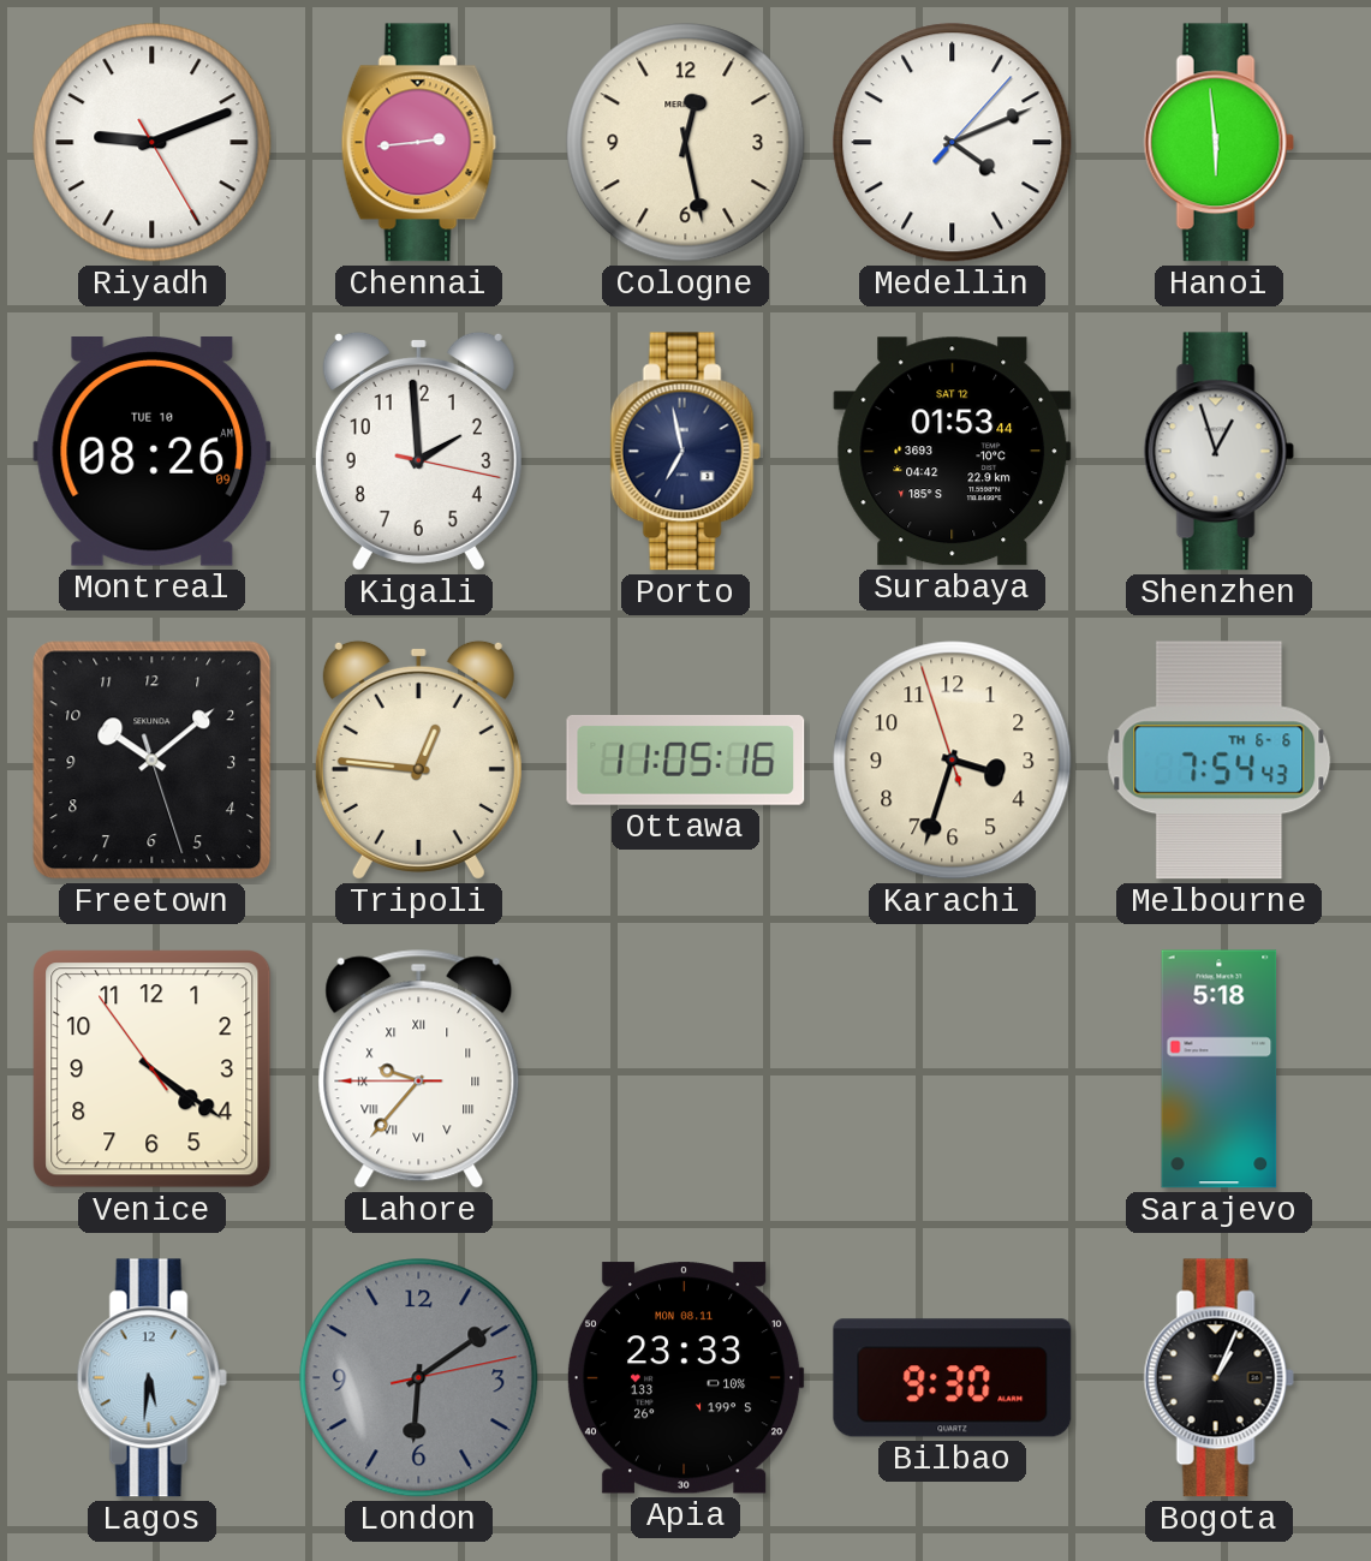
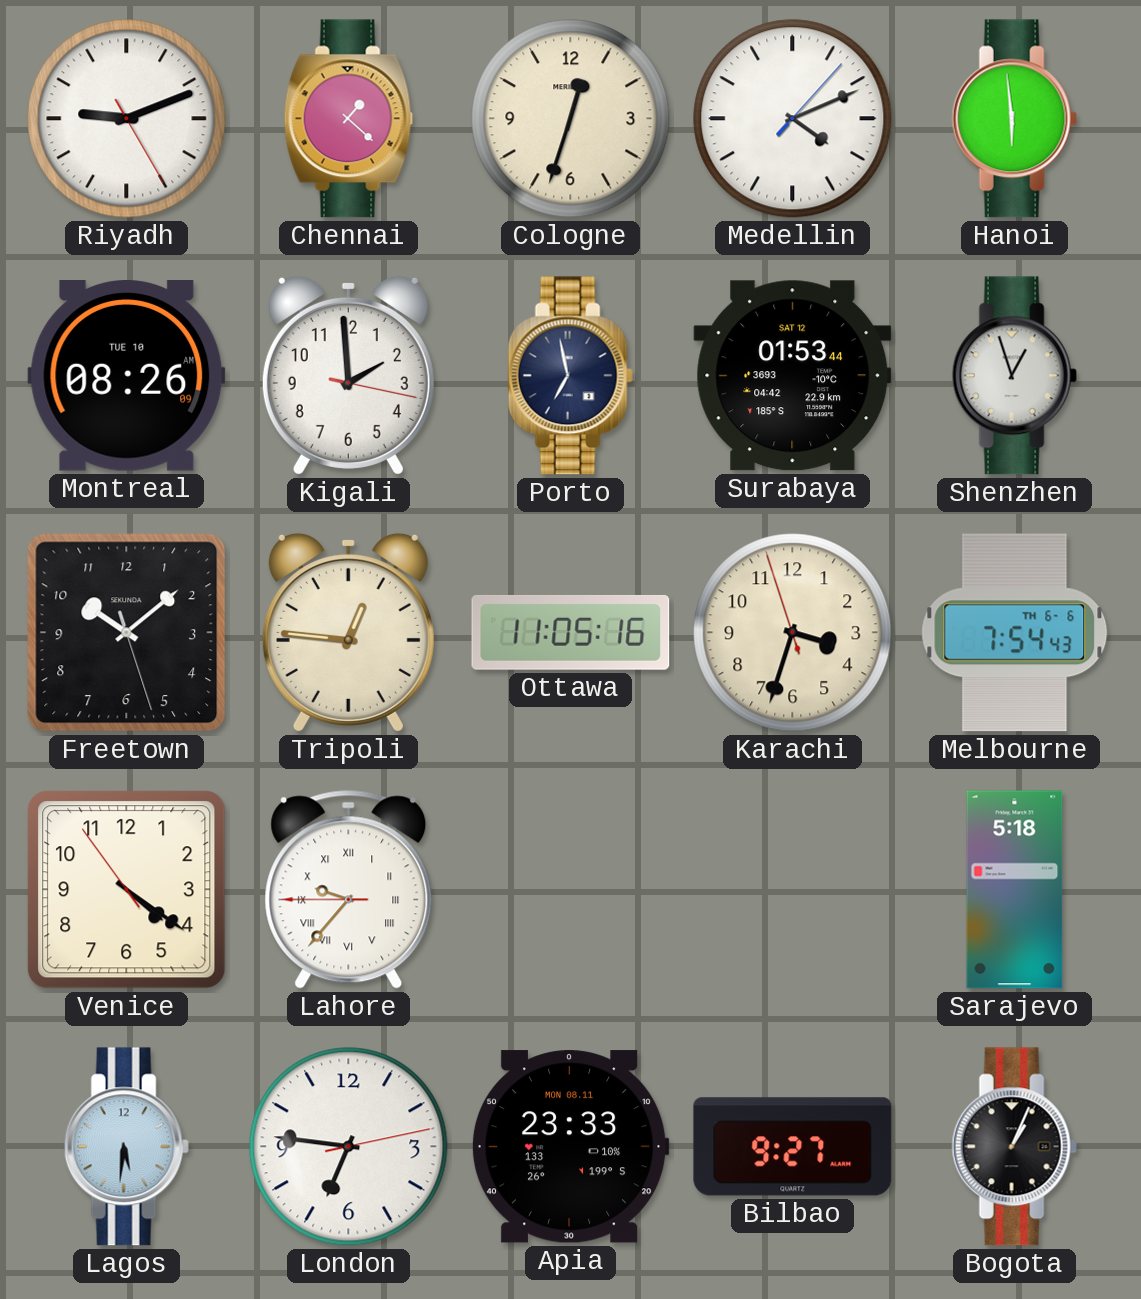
Chennai: 2:44 -> 1:22 (348, 119)
Cologne: 12:28 -> 12:33 (571, 119)
London: 6:09 -> 6:46 (349, 1147)
London dial: grey -> white (349, 1147)
Bilbao: 9:30 -> 9:27 (793, 1147)
